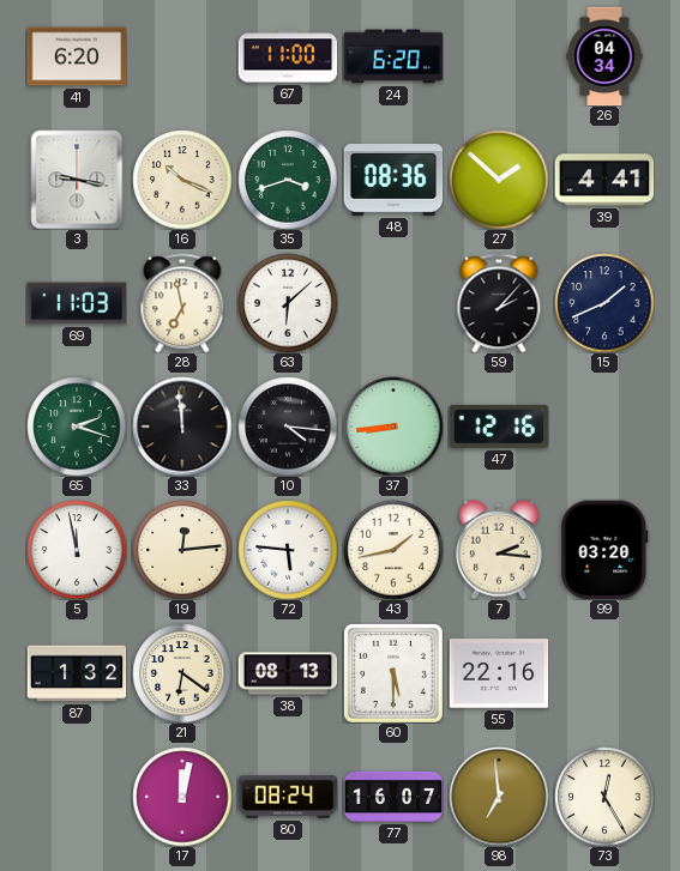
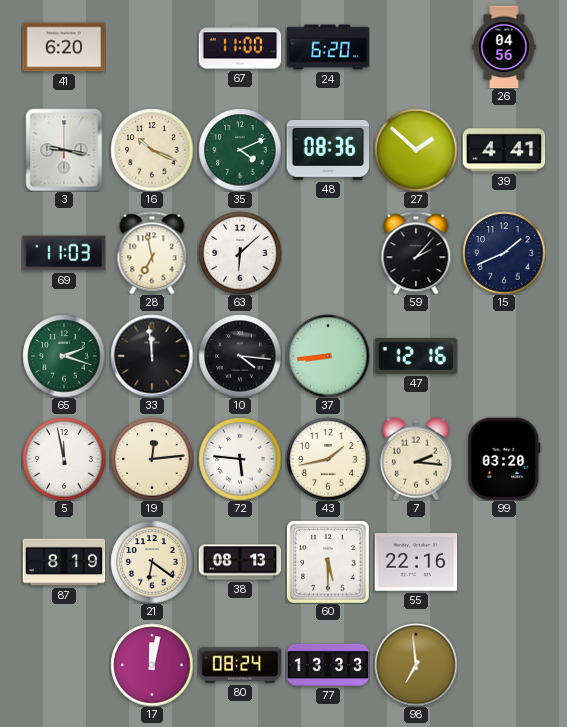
26: 04:34 -> 04:56 (504, 47)
35: 3:42 -> 4:11 (240, 150)
87: 1:32 -> 8:19 (64, 562)
77: 16:07 -> 13:33 (328, 665)
73: 12:25 -> none (604, 797)
